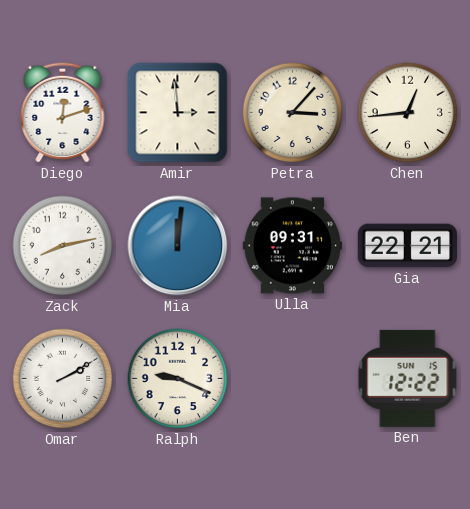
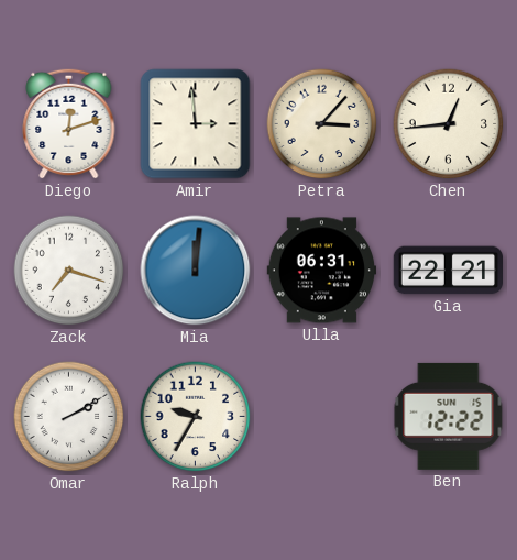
Zack: 8:13 -> 7:18 (69, 271)
Ulla: 09:31 -> 06:31 (321, 271)
Ralph: 9:19 -> 9:35 (196, 417)
